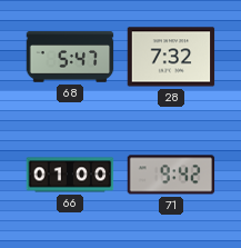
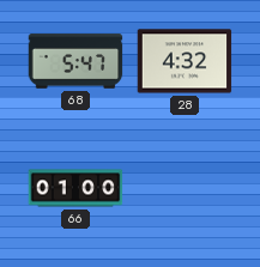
28: 7:32 -> 4:32 (185, 61)
71: 9:42 -> none (171, 175)
